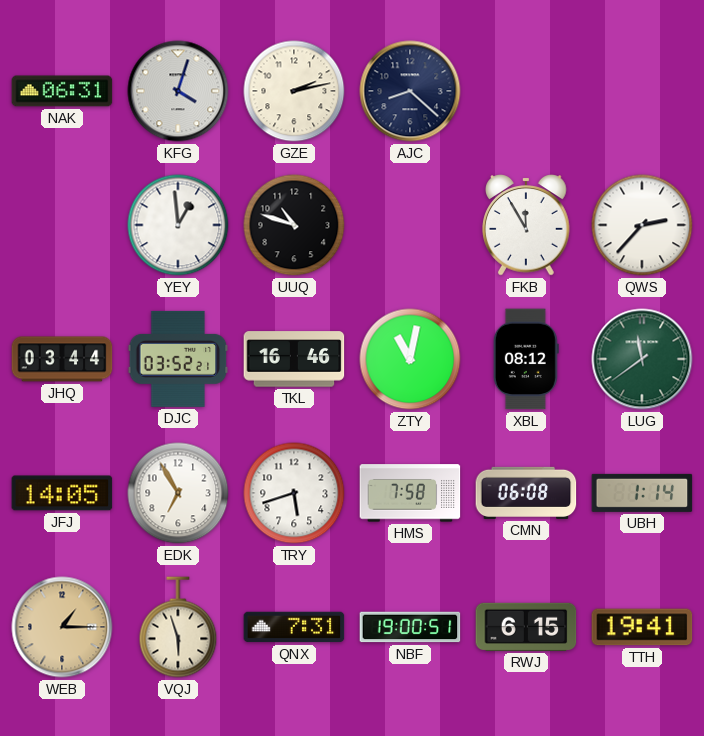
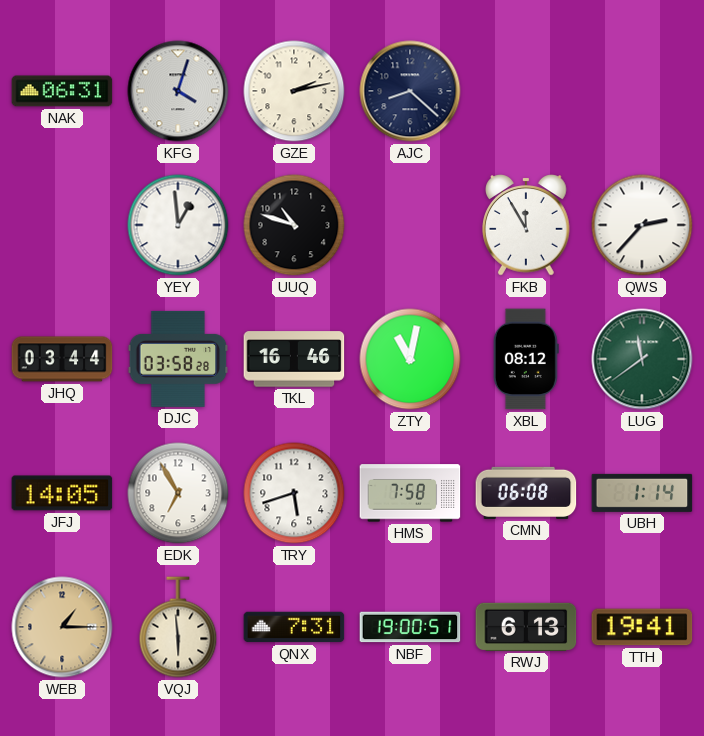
DJC: 03:52 -> 03:58 (178, 359)
VQJ: 5:57 -> 5:59 (178, 627)
RWJ: 6:15 -> 6:13 (526, 627)
